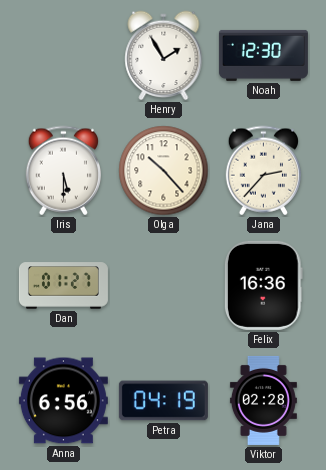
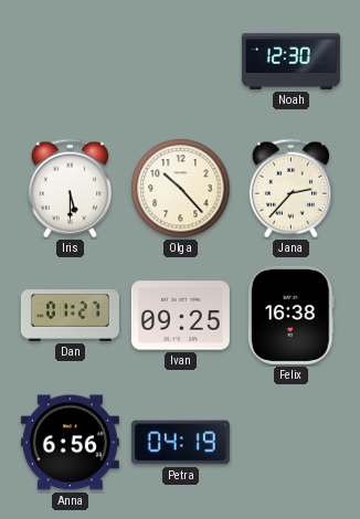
Henry: 1:55 -> none (164, 56)
Ivan: none -> 09:25 (180, 316)
Felix: 16:36 -> 16:38 (290, 315)
Viktor: 02:28 -> none (263, 400)
